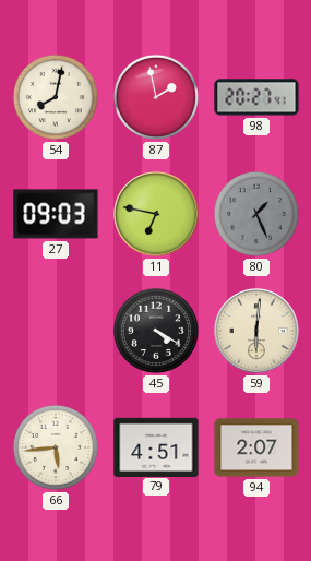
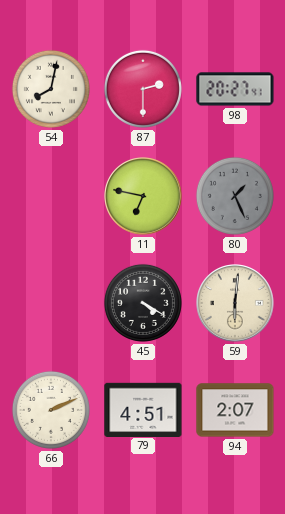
87: 1:58 -> 2:30 (143, 89)
27: 09:03 -> none (56, 214)
66: 5:44 -> 2:11 (51, 410)
